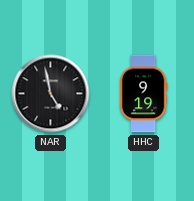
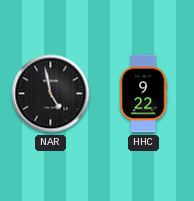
HHC: 9:19 -> 9:22 (143, 94)
